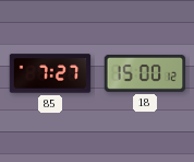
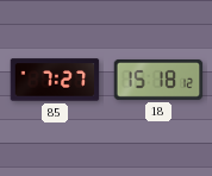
18: 15:00 -> 15:18 (158, 80)
